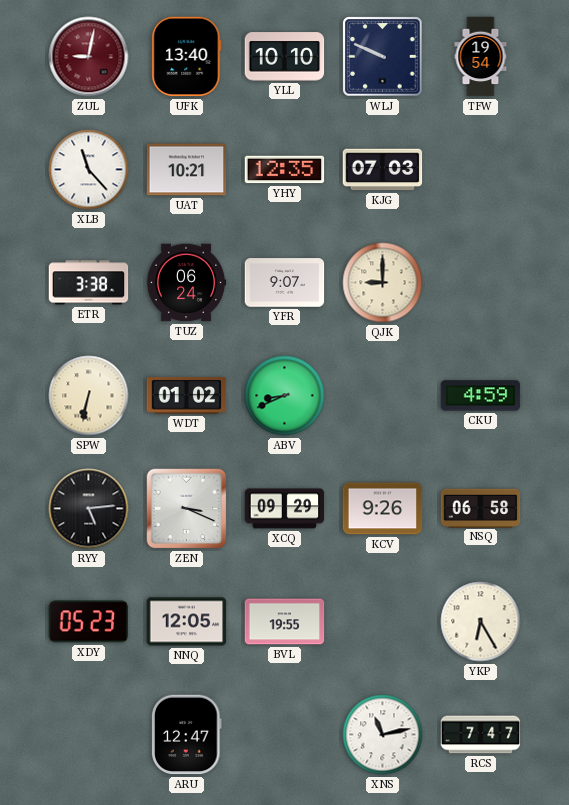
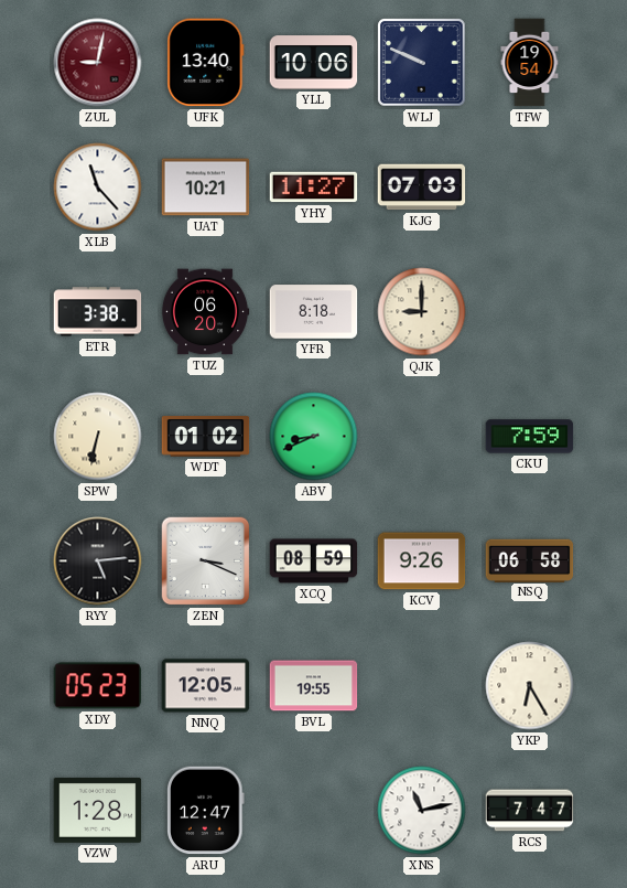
YLL: 10:10 -> 10:06 (314, 63)
YHY: 12:35 -> 11:27 (314, 188)
TUZ: 06:24 -> 06:20 (205, 312)
YFR: 9:07 -> 8:18 (314, 312)
CKU: 4:59 -> 7:59 (530, 437)
XCQ: 09:29 -> 08:59 (314, 561)
VZW: none -> 1:28 (98, 810)
